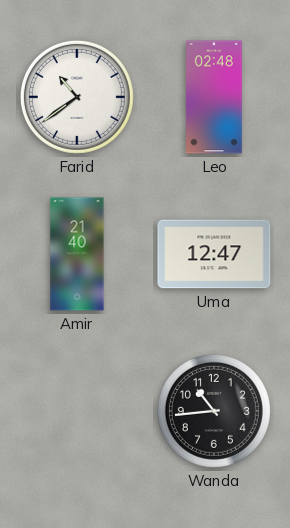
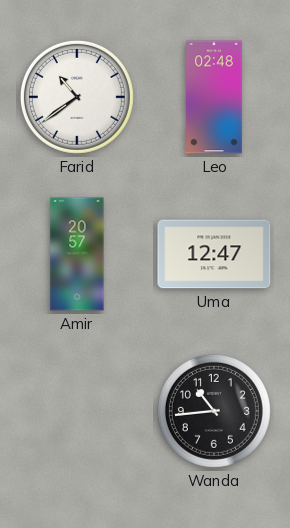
Amir: 21:40 -> 20:57 (77, 254)
